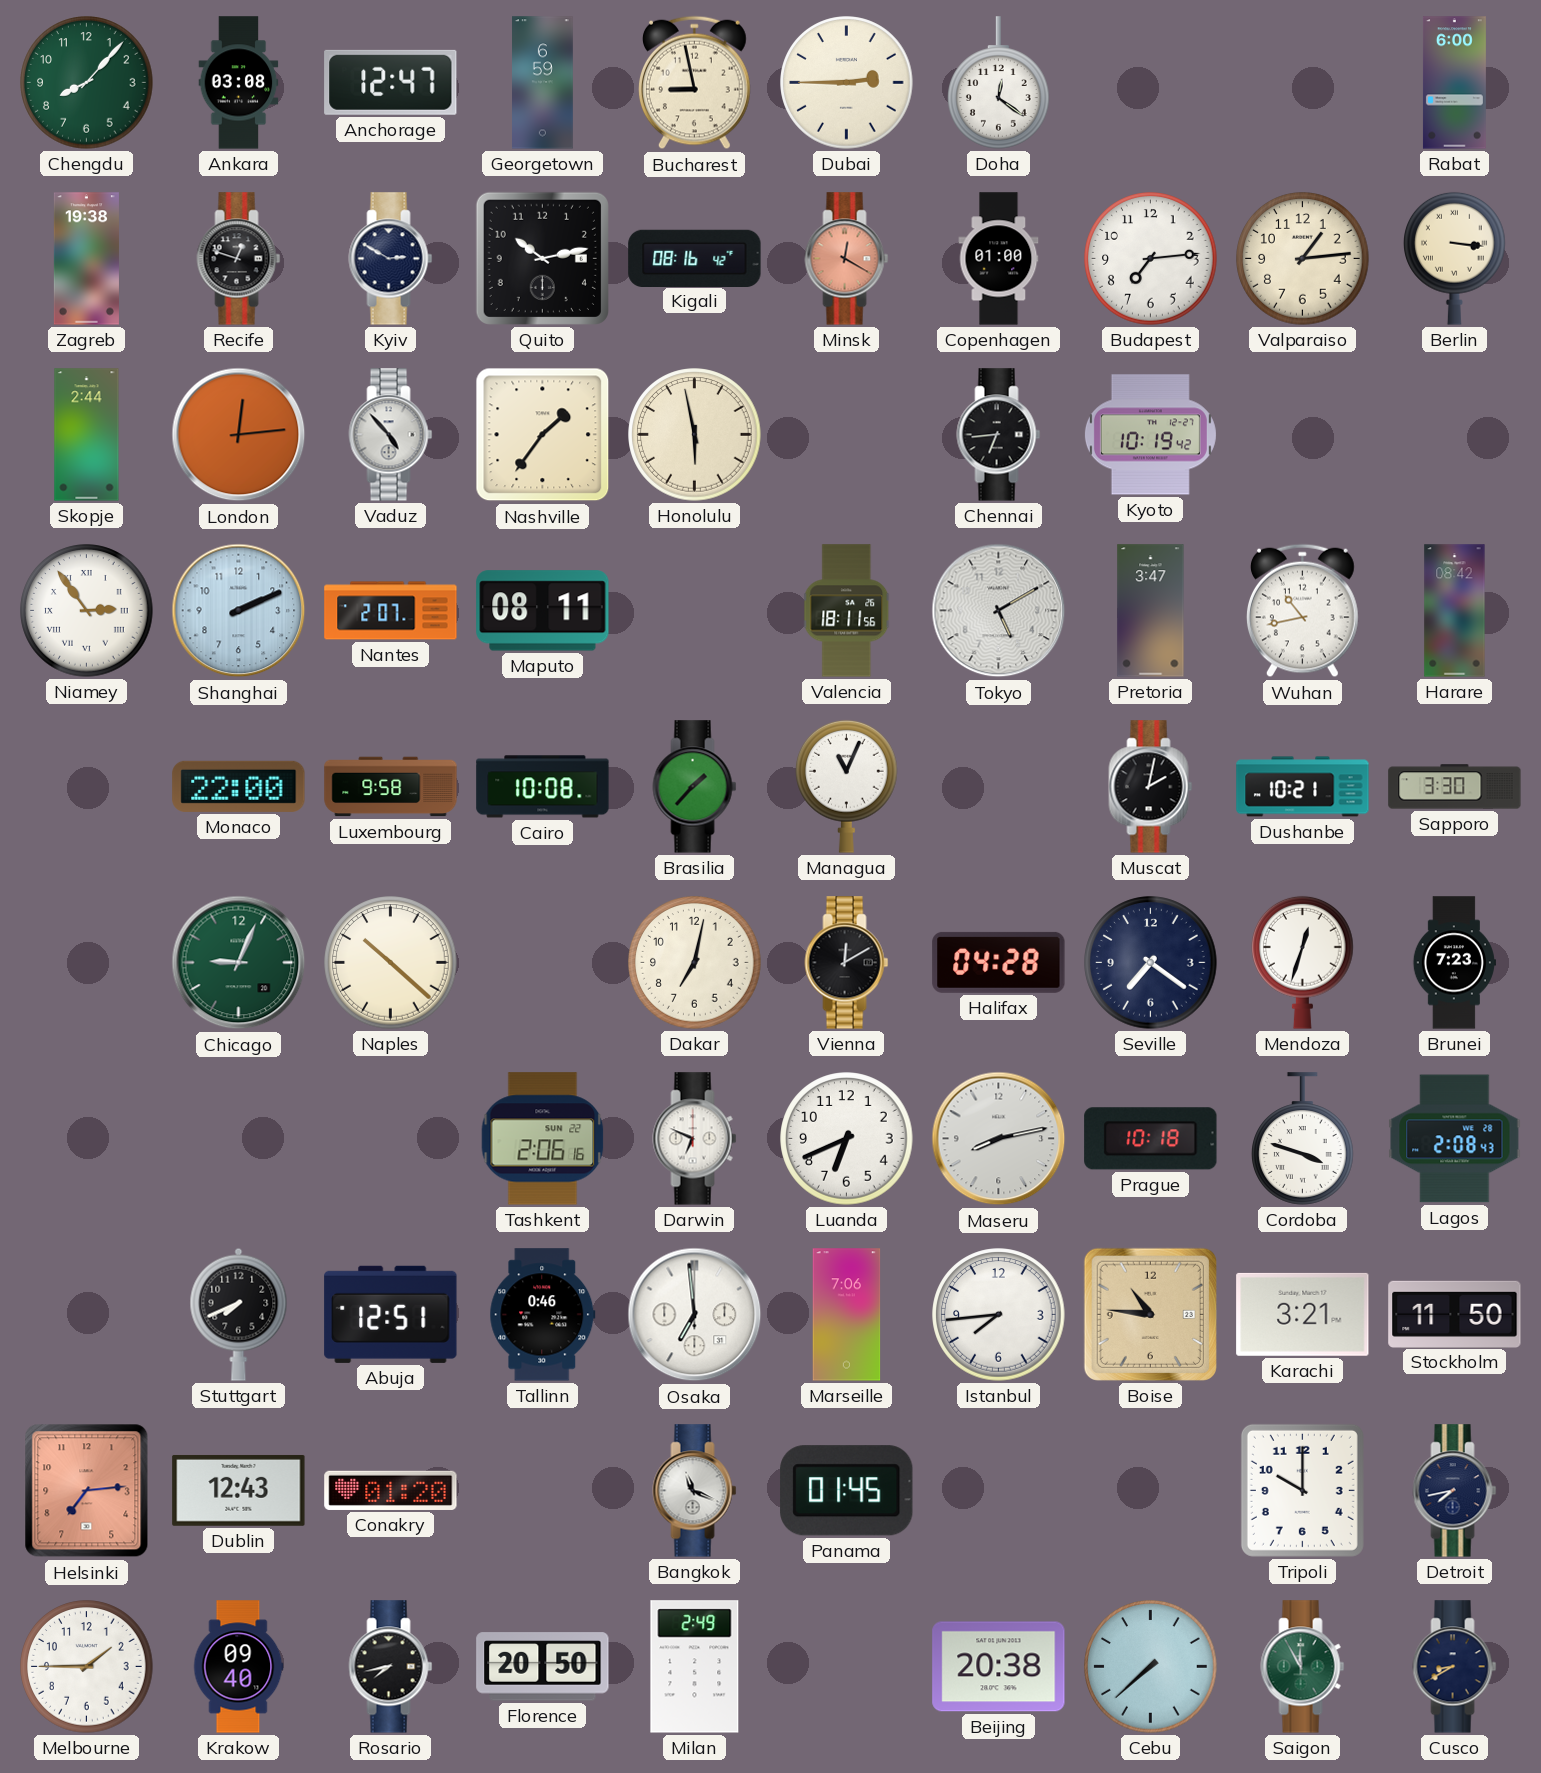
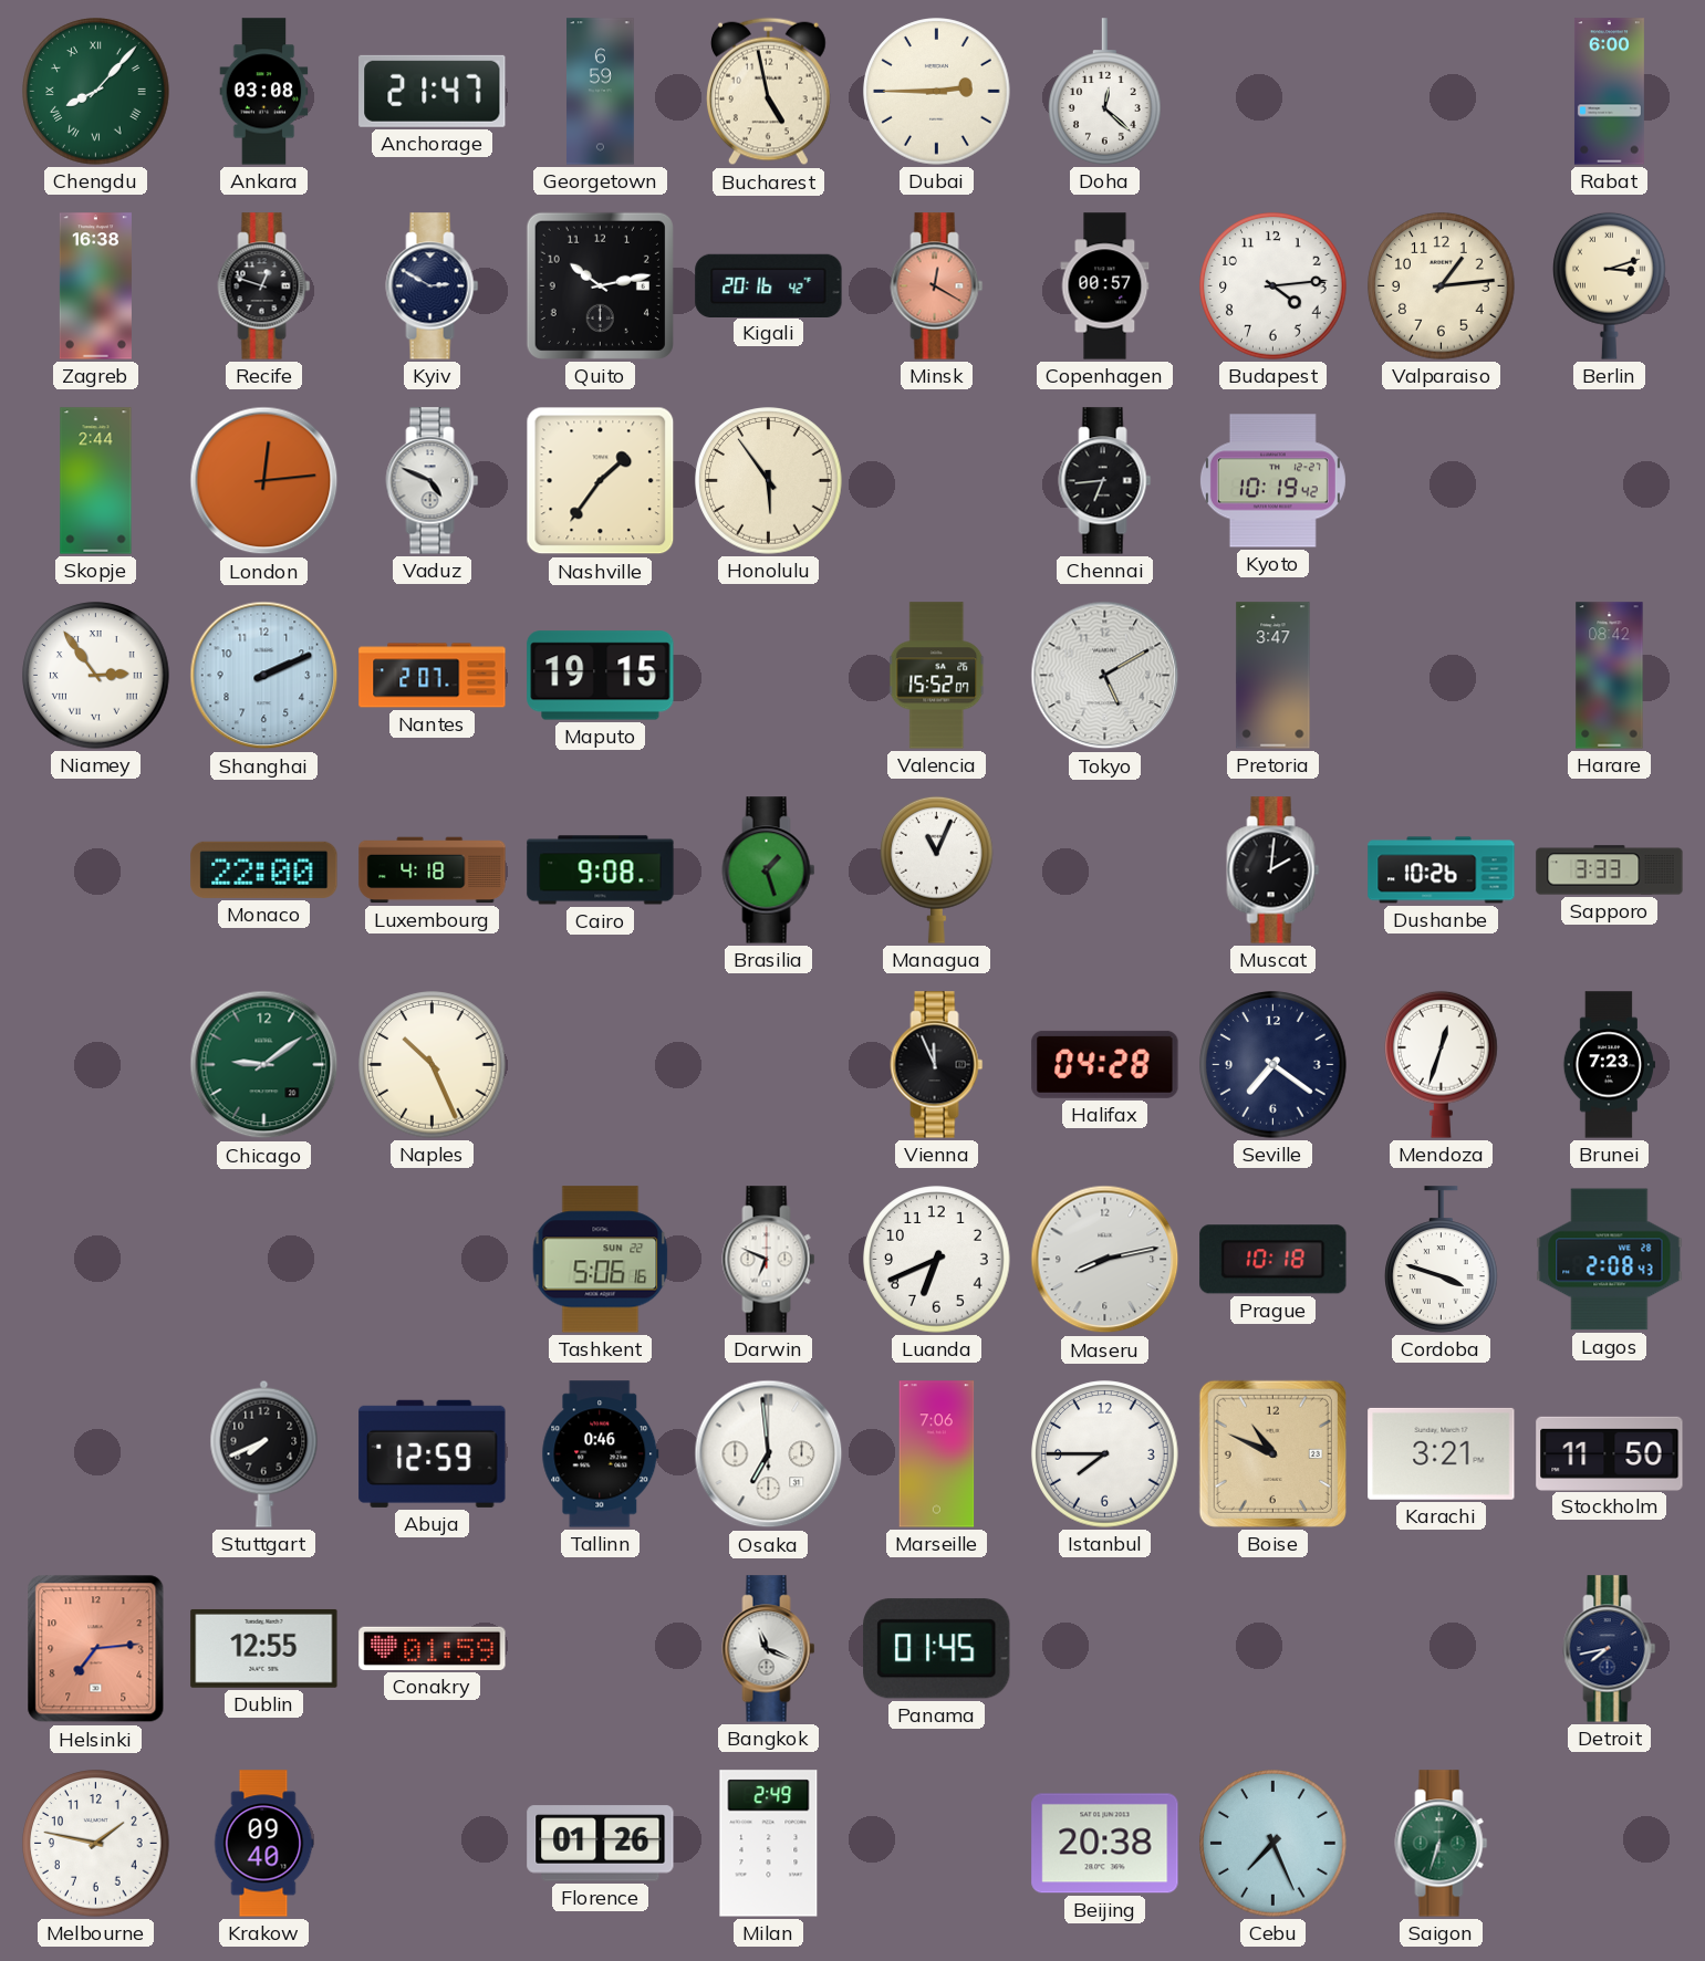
Chengdu numerals: Arabic -> Roman (96, 92)
Anchorage: 12:47 -> 21:47 (433, 91)
Bucharest: 8:58 -> 4:58 (768, 92)
Doha: 12:21 -> 12:22 (1105, 92)
Zagreb: 19:38 -> 16:38 (95, 286)
Kigali: 08:16 -> 20:16 (769, 285)
Copenhagen: 01:00 -> 00:57 (1105, 286)
Budapest: 7:14 -> 4:14 (1273, 286)
Berlin: 3:16 -> 3:12 (1610, 285)
Vaduz: 4:53 -> 4:49 (433, 481)
Honolulu: 5:58 -> 5:54 (769, 481)
Maputo: 08:11 -> 19:15 (601, 676)
Valencia: 18:11 -> 15:52 (937, 676)
Wuhan: 10:43 -> none (1302, 611)
Luxembourg: 9:58 -> 4:18 (433, 870)
Cairo: 10:08 -> 9:08 (601, 870)
Brasilia: 1:37 -> 1:27 (769, 870)
Muscat: 2:02 -> 2:01 (1273, 870)
Dushanbe: 10:21 -> 10:26 (1442, 870)
Sapporo: 3:30 -> 3:33 (1610, 870)
Chicago: 9:04 -> 9:09 (264, 1065)
Naples: 10:22 -> 10:26 (433, 1065)
Dakar: 7:02 -> none (695, 963)
Vienna: 12:10 -> 11:56 (937, 1065)
Tashkent: 2:06 -> 5:06 (601, 1260)
Abuja: 12:51 -> 12:59 (433, 1453)
Istanbul: 7:44 -> 7:45 (1105, 1454)
Boise: 10:46 -> 10:49 (1272, 1453)
Dublin: 12:43 -> 12:55 (264, 1648)
Conakry: 01:20 -> 01:59 (433, 1648)
Tripoli: 10:00 -> none (1302, 1490)
Melbourne: 1:45 -> 1:47 (96, 1844)
Rosario: 7:43 -> none (391, 1667)
Florence: 20:50 -> 01:26 (601, 1844)
Cebu: 7:38 -> 7:26 (1273, 1844)
Saigon: 11:55 -> 6:33 (1442, 1844)
Cusco: 8:40 -> none (1455, 1667)
